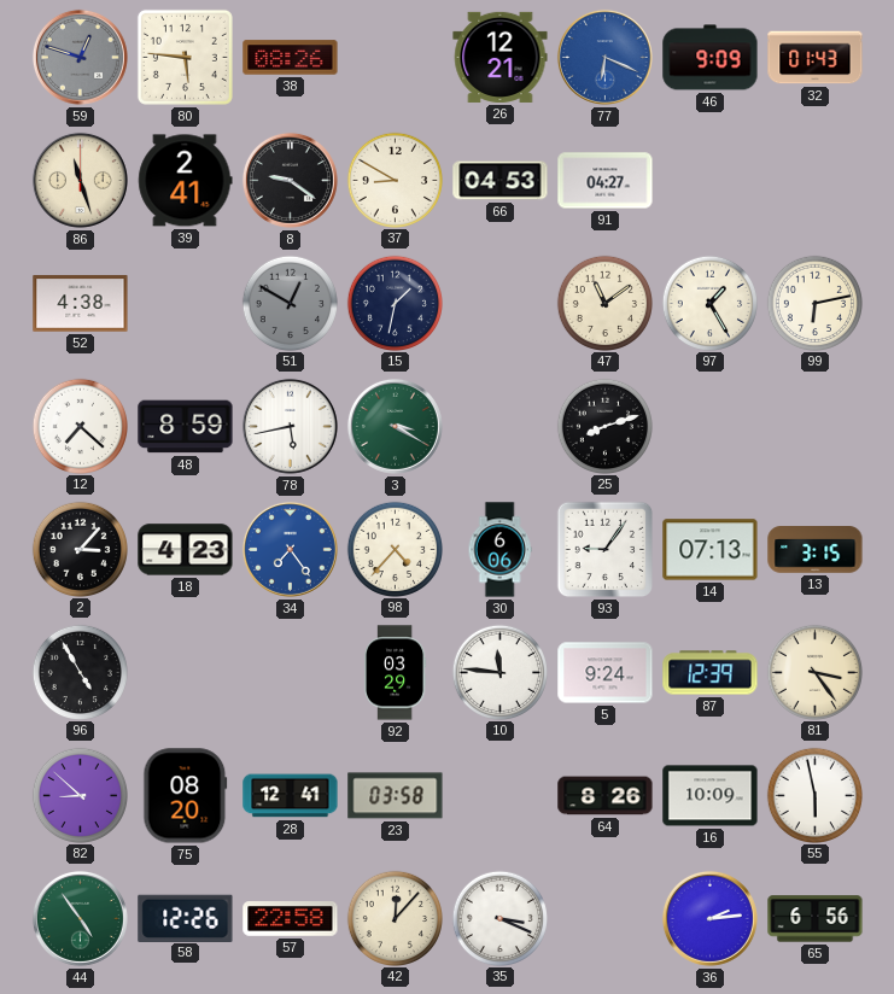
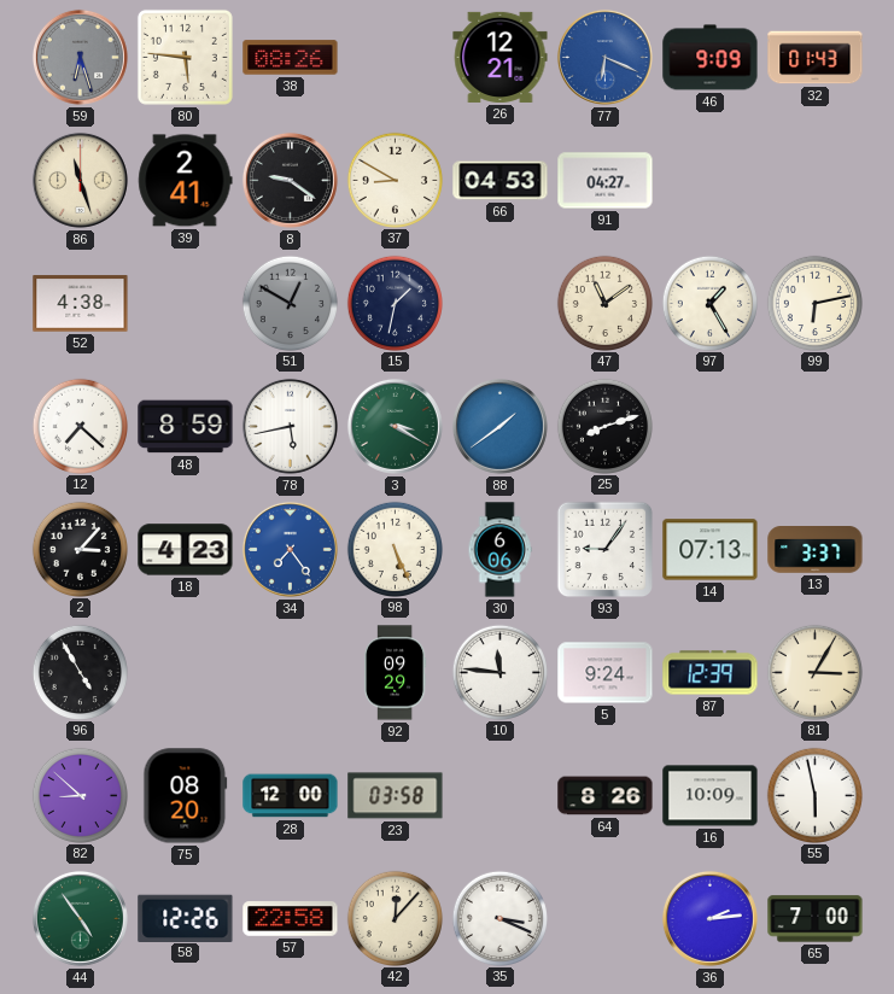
59: 12:48 -> 6:27 (80, 57)
88: none -> 1:39 (499, 426)
98: 4:37 -> 5:26 (395, 549)
13: 3:15 -> 3:37 (816, 550)
92: 03:29 -> 09:29 (395, 673)
81: 3:24 -> 3:05 (814, 672)
28: 12:41 -> 12:00 (291, 796)
65: 6:56 -> 7:00 (816, 919)
